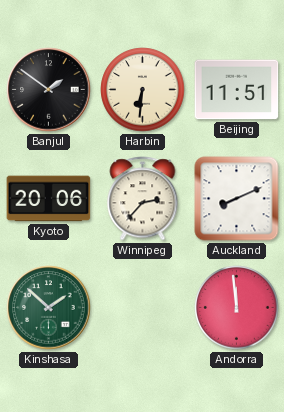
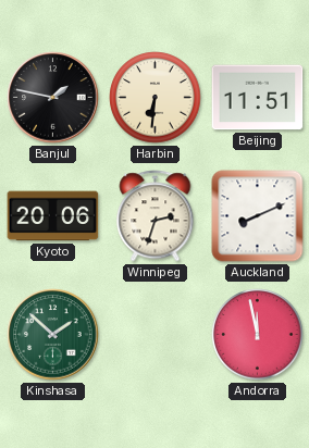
Banjul: 1:51 -> 1:47 (53, 98)
Winnipeg: 2:37 -> 2:33 (156, 216)
Andorra: 11:59 -> 11:58 (258, 335)
